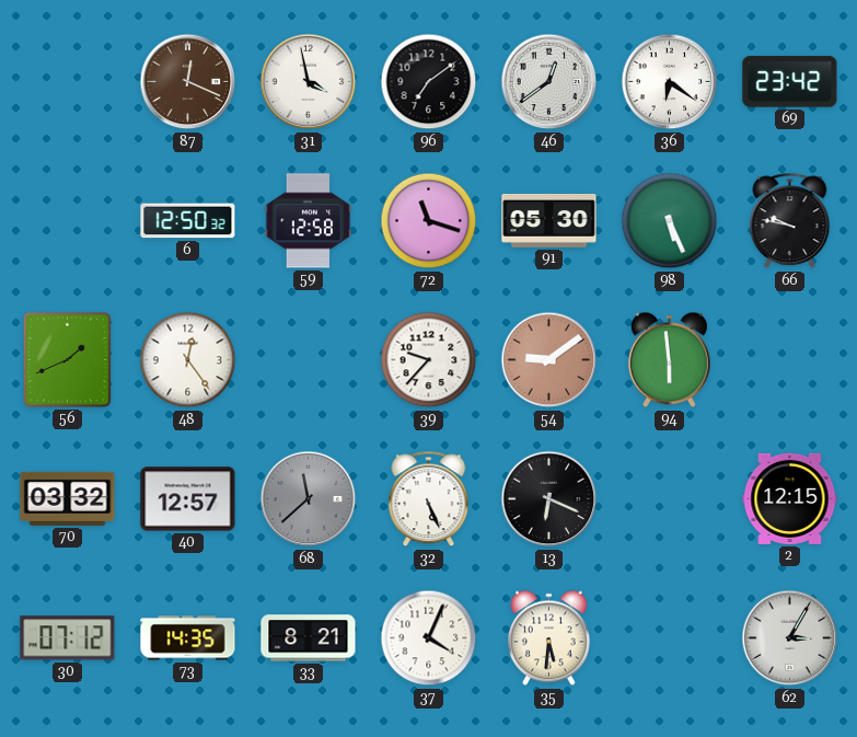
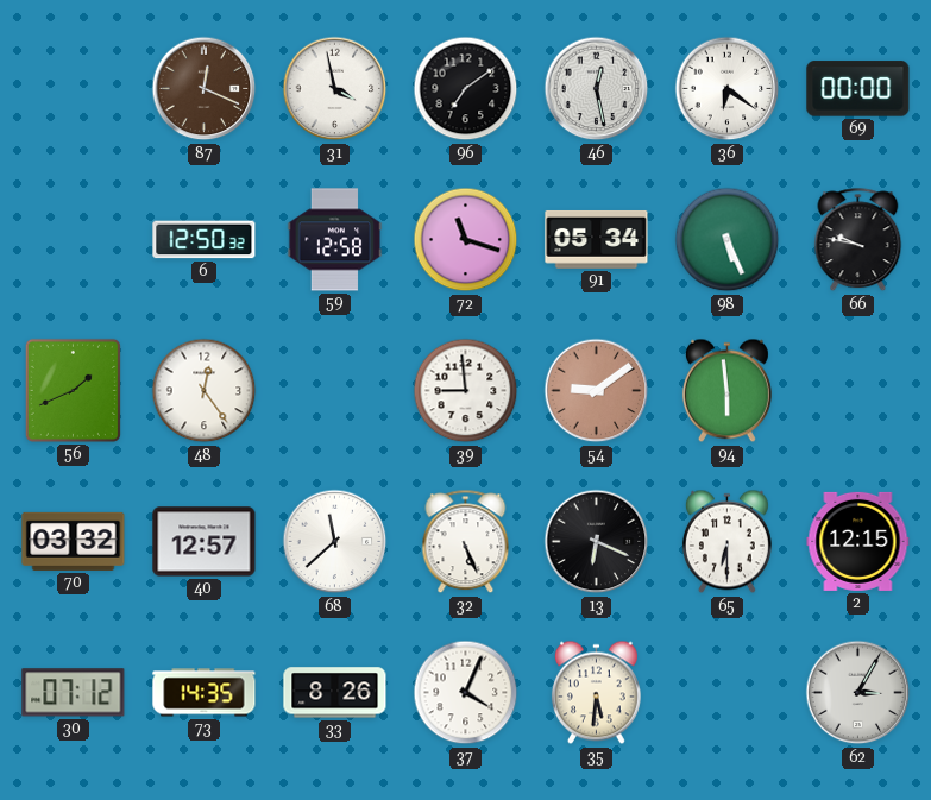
46: 12:39 -> 12:28 (597, 89)
69: 23:42 -> 00:00 (858, 89)
91: 05:30 -> 05:34 (597, 239)
39: 9:37 -> 8:59 (466, 391)
68 dial: grey -> white (335, 542)
65: none -> 6:30 (726, 542)
33: 8:21 -> 8:26 (335, 693)
